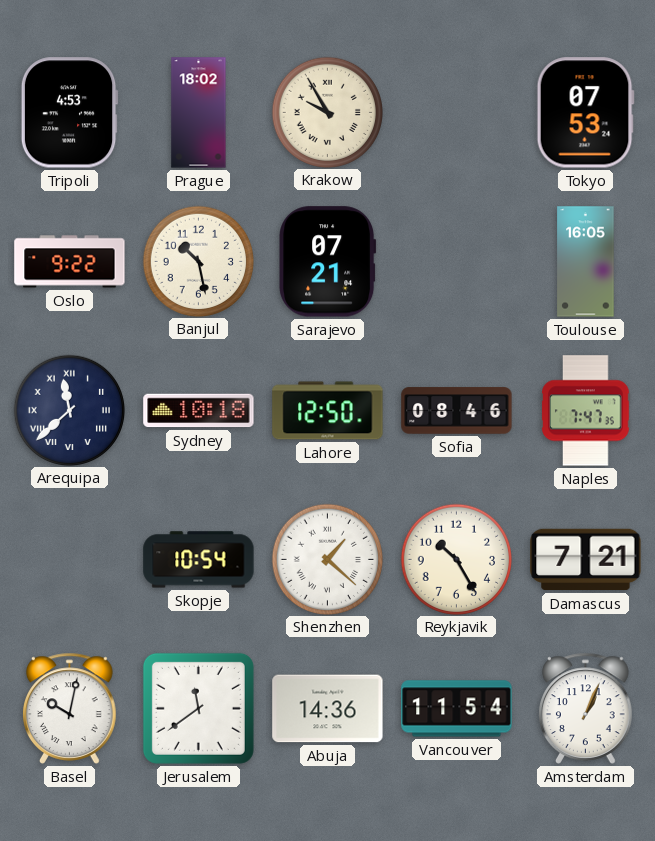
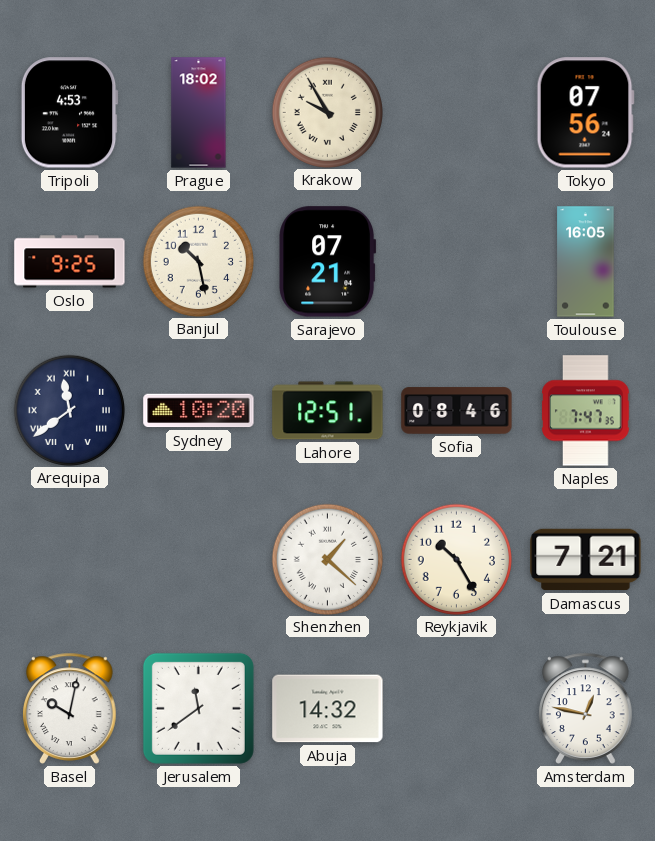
Tokyo: 07:53 -> 07:56 (585, 113)
Oslo: 9:22 -> 9:25 (70, 262)
Arequipa: 11:38 -> 11:39 (69, 410)
Sydney: 10:18 -> 10:20 (199, 411)
Lahore: 12:50 -> 12:51 (328, 411)
Skopje: 10:54 -> none (199, 560)
Abuja: 14:36 -> 14:32 (328, 709)
Vancouver: 11:54 -> none (457, 709)
Amsterdam: 1:04 -> 12:47 (586, 708)
